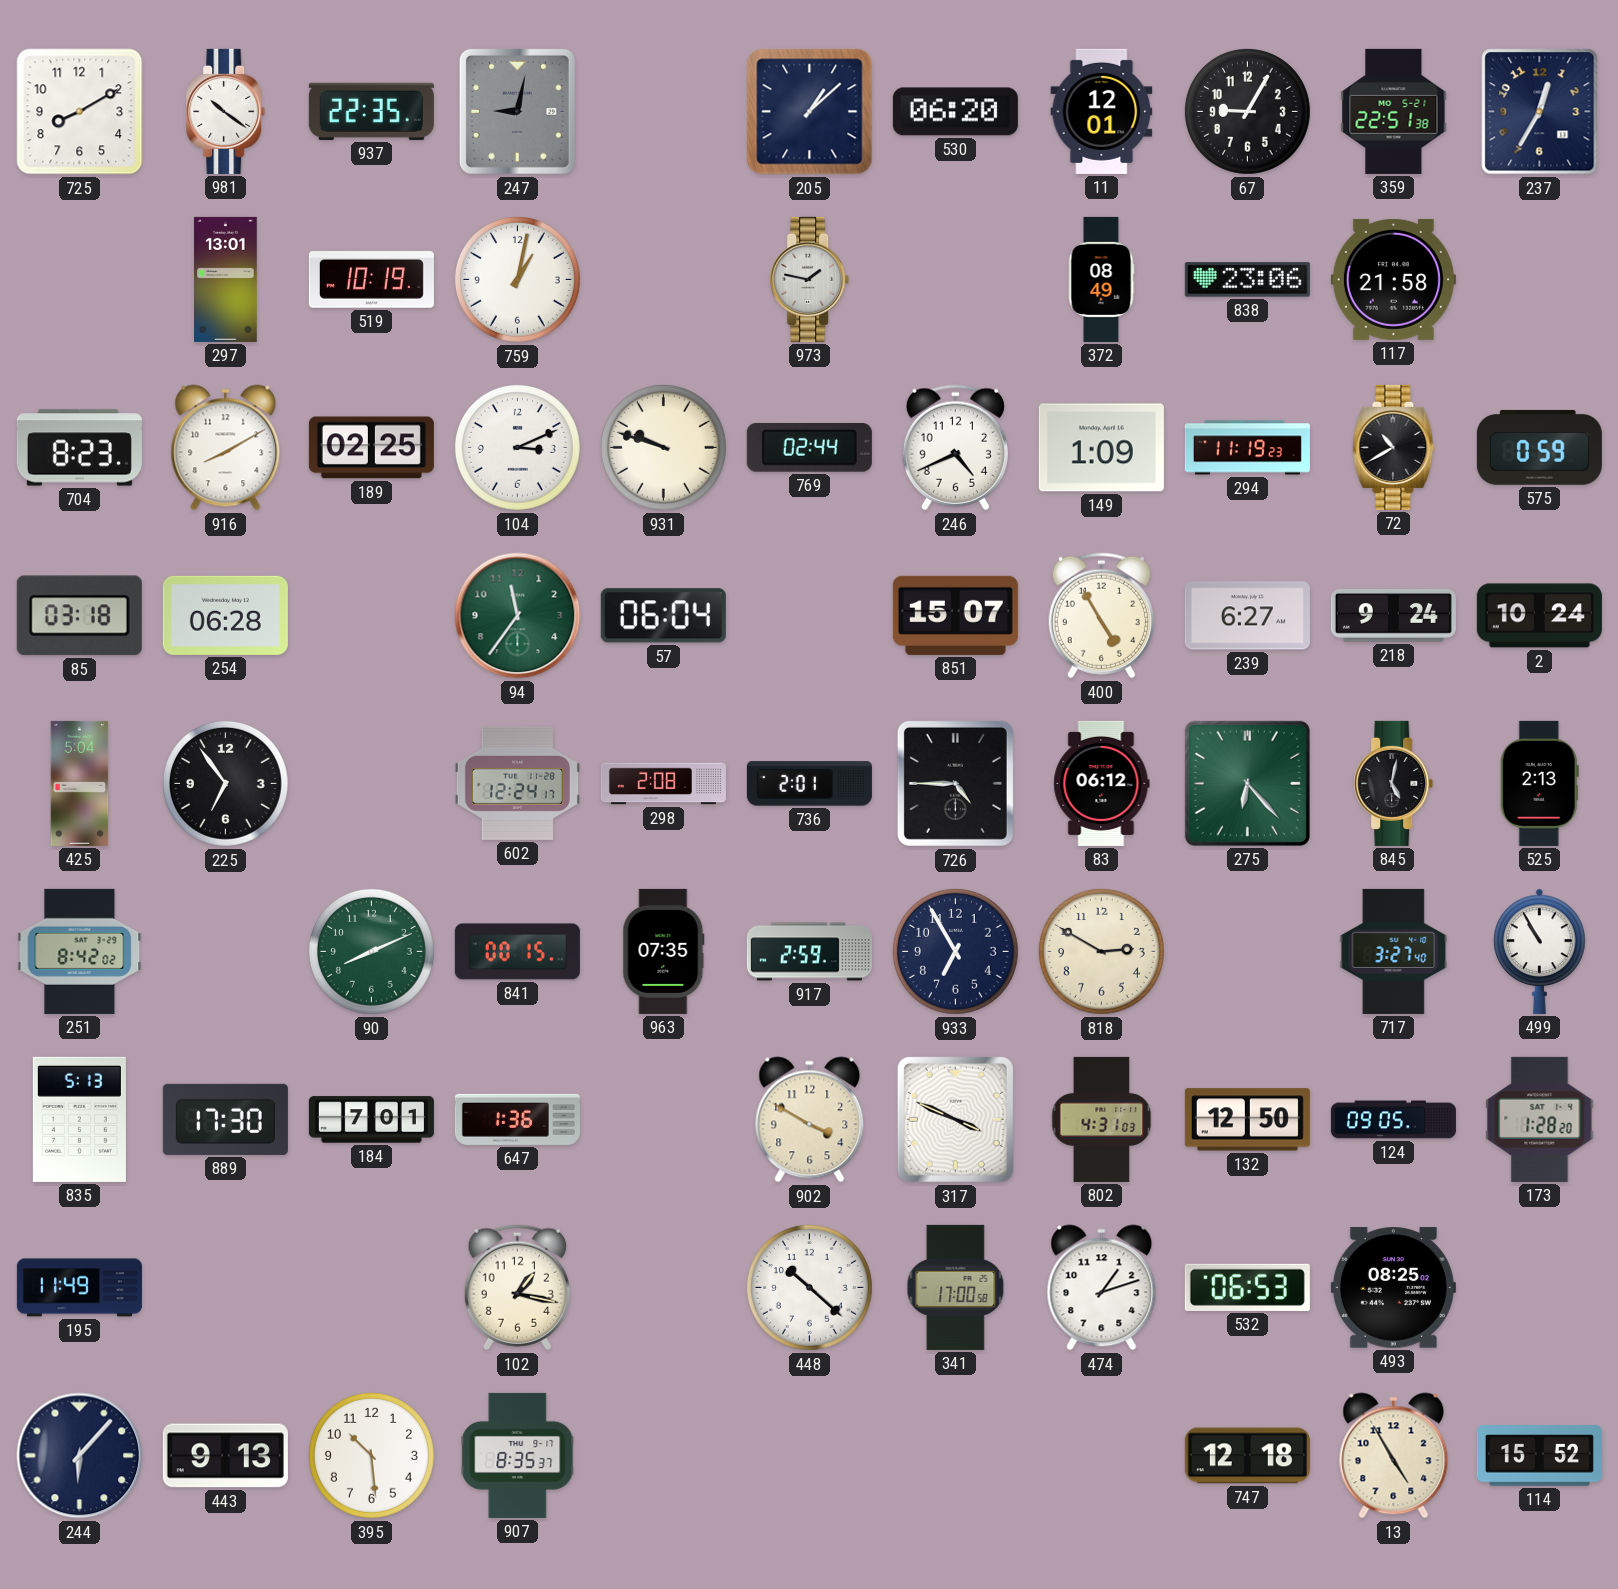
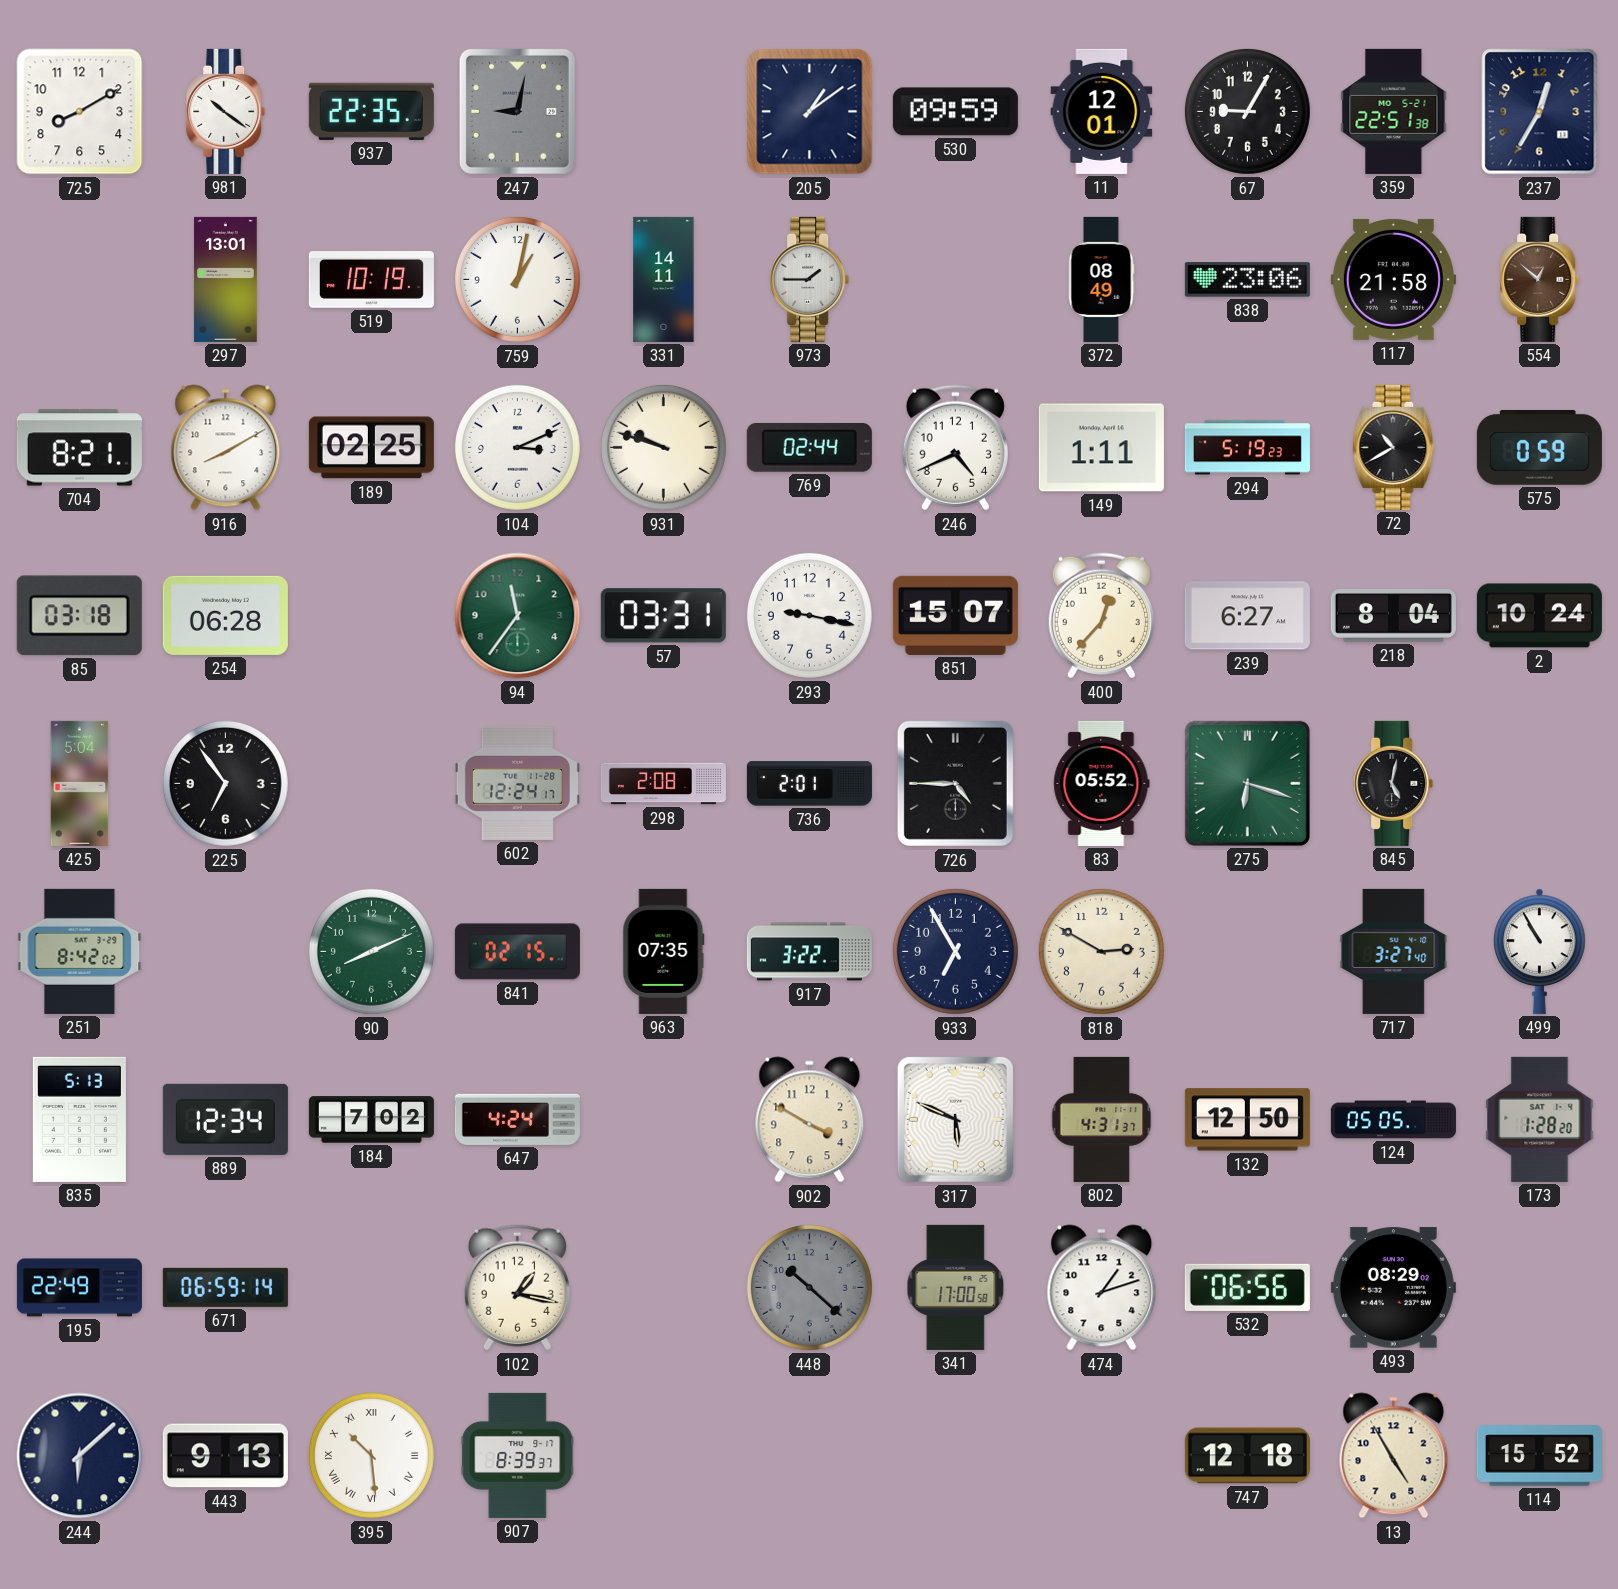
205: 1:08 -> 1:09 (810, 112)
530: 06:20 -> 09:59 (955, 112)
331: none -> 14:11 (664, 279)
973: 1:47 -> 1:45 (810, 279)
554: none -> 12:52 (1540, 279)
704: 8:23 -> 8:21 (79, 448)
149: 1:09 -> 1:11 (1101, 448)
294: 11:19 -> 5:19 (1247, 448)
57: 06:04 -> 03:31 (663, 616)
293: none -> 9:17 (809, 615)
400: 4:55 -> 12:37 (1101, 616)
218: 9:24 -> 8:04 (1393, 616)
83: 06:12 -> 05:52 (1102, 783)
275: 6:23 -> 6:18 (1247, 783)
525: 2:13 -> none (1539, 783)
841: 00:15 -> 02:15 (517, 952)
917: 2:59 -> 3:22 (809, 952)
889: 17:30 -> 12:34 (225, 1119)
184: 7:01 -> 7:02 (371, 1120)
647: 1:36 -> 4:24 (517, 1119)
317: 3:49 -> 5:49 (955, 1119)
802: 4:31:03 -> 4:31:37 (1102, 1119)
124: 09:05 -> 05:05 (1393, 1120)
195: 11:49 -> 22:49 (79, 1288)
671: none -> 06:59 (225, 1287)
448 dial: white -> grey (809, 1287)
532: 06:53 -> 06:56 (1247, 1287)
493: 08:25 -> 08:29 (1393, 1288)
244: 6:07 -> 6:08 (80, 1456)
395 numerals: Arabic -> Roman (371, 1455)
907: 8:35 -> 8:39 (518, 1455)
